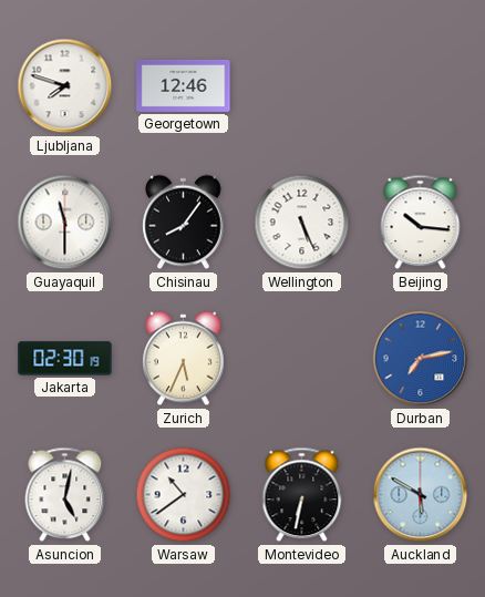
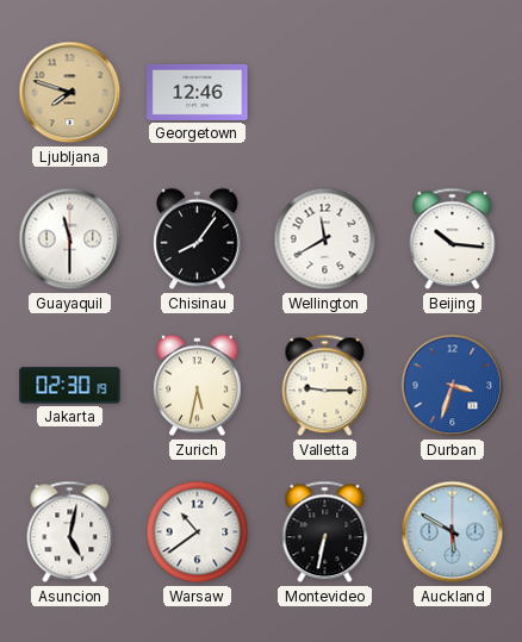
Ljubljana dial: white -> champagne (70, 93)
Wellington: 5:26 -> 11:40 (325, 239)
Zurich: 5:34 -> 5:32 (198, 386)
Valletta: none -> 9:15 (325, 386)
Durban: 7:13 -> 3:33 (453, 386)
